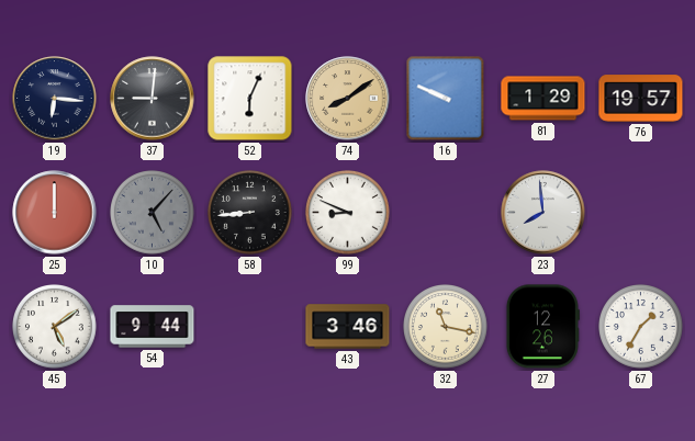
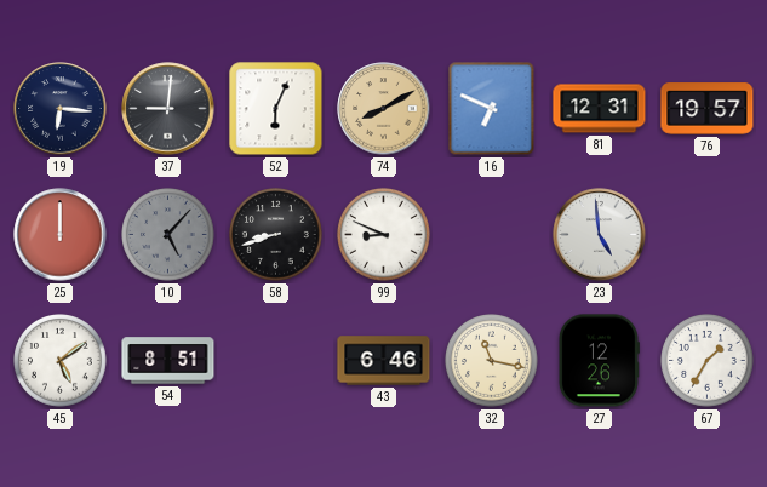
74: 8:09 -> 8:10 (384, 109)
16: 9:49 -> 6:49 (492, 109)
81: 1:29 -> 12:31 (600, 109)
58: 8:44 -> 8:42 (276, 235)
23: 7:59 -> 4:59 (600, 235)
54: 9:44 -> 8:51 (168, 361)
43: 3:46 -> 6:46 (384, 361)
